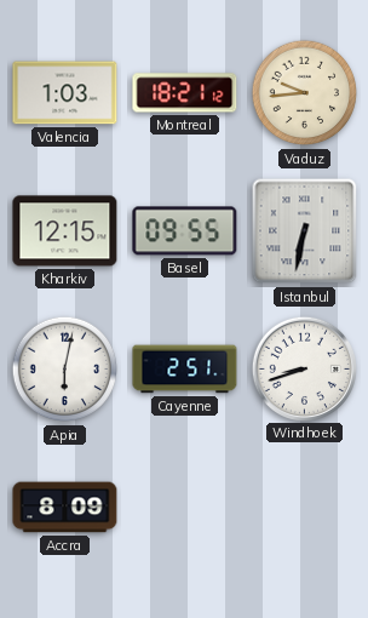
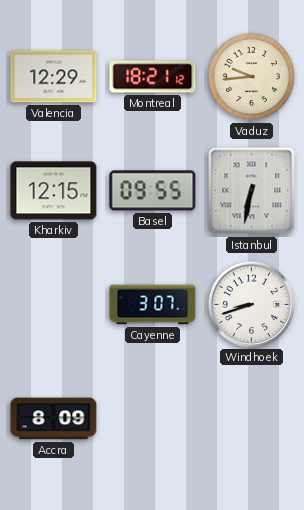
Valencia: 1:03 -> 12:29 (54, 77)
Apia: 6:02 -> none (65, 370)
Cayenne: 2:51 -> 3:07 (153, 305)
